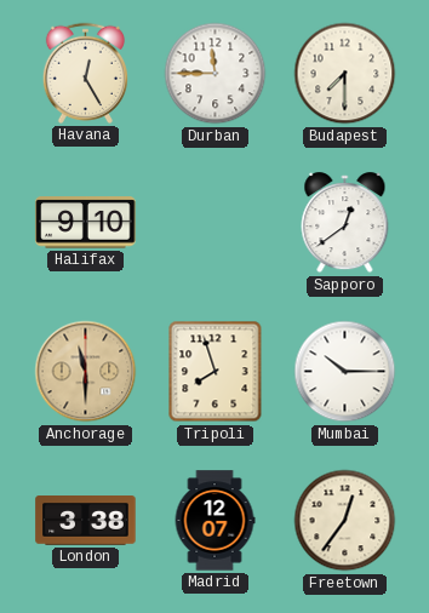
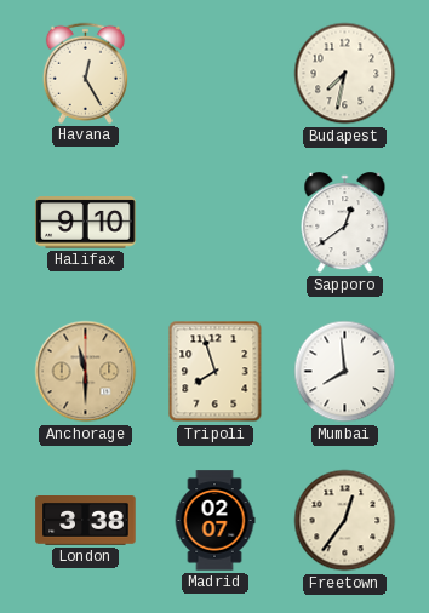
Durban: 11:45 -> none (216, 74)
Budapest: 7:30 -> 7:32 (345, 74)
Mumbai: 10:15 -> 7:59 (345, 372)
Madrid: 12:07 -> 02:07 (215, 521)
